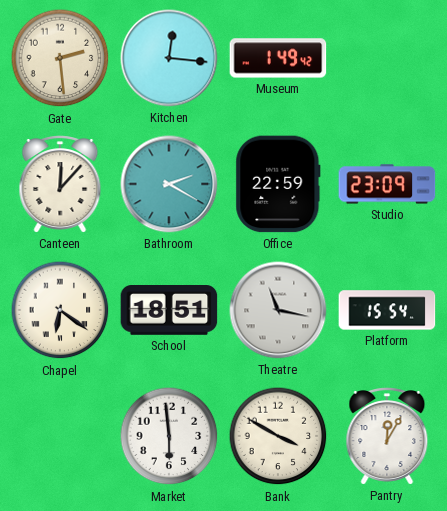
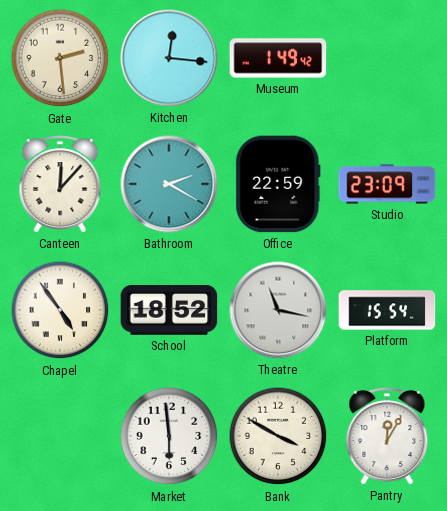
Chapel: 6:21 -> 4:54 (60, 310)
School: 18:51 -> 18:52 (169, 311)
